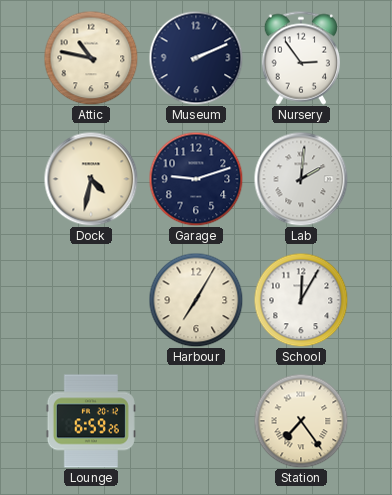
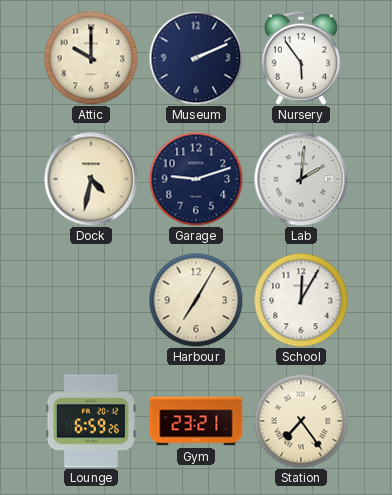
Attic: 10:47 -> 10:00 (91, 58)
Nursery: 2:54 -> 5:54 (300, 58)
Gym: none -> 23:21 (196, 421)
